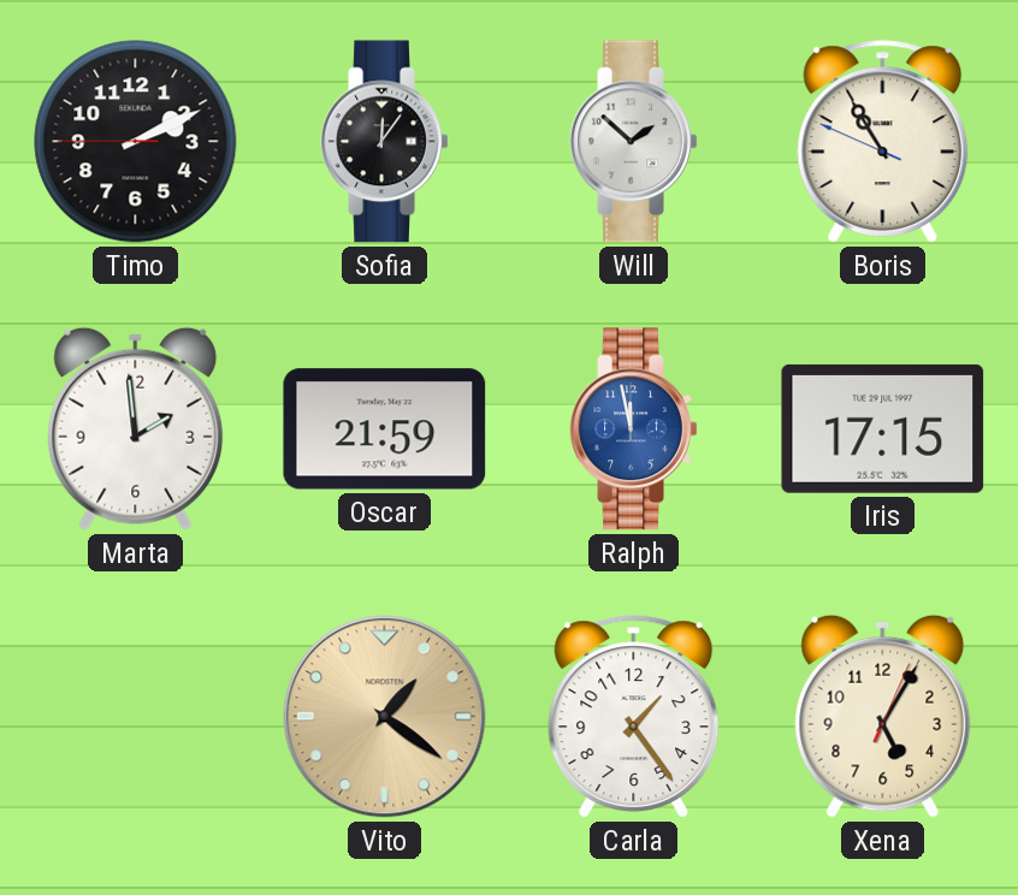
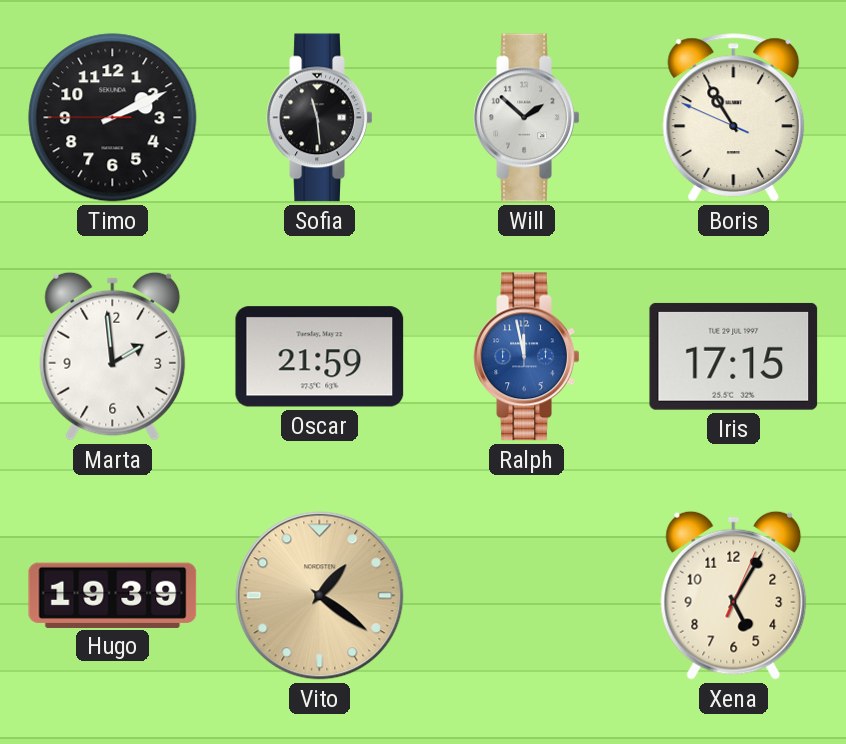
Sofia: 12:06 -> 11:29 (320, 118)
Hugo: none -> 19:39 (113, 595)
Carla: 1:24 -> none (634, 717)
